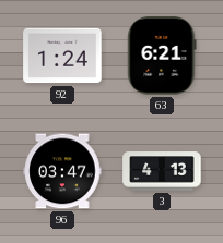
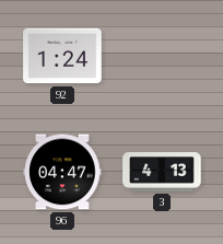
63: 6:21 -> none (162, 56)
96: 03:47 -> 04:47 (62, 172)
